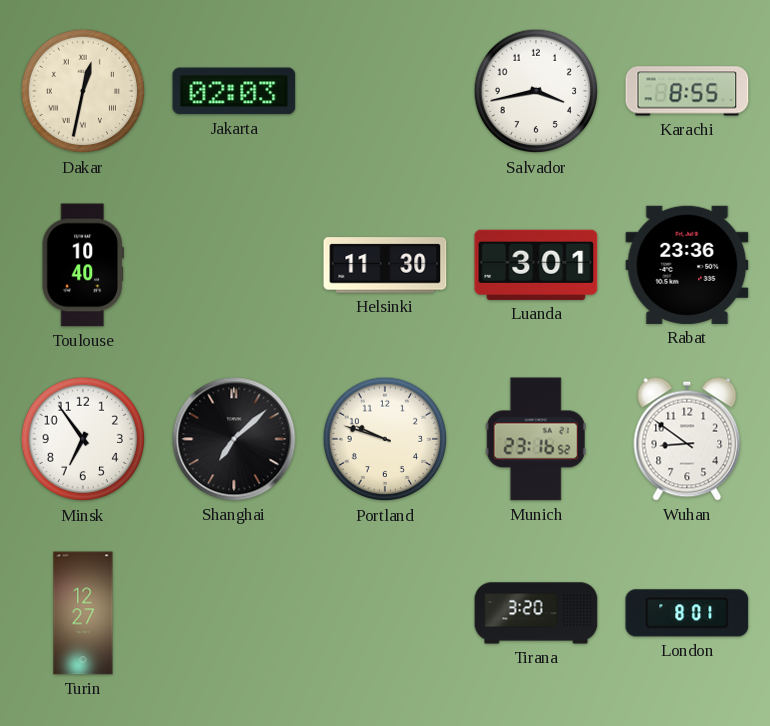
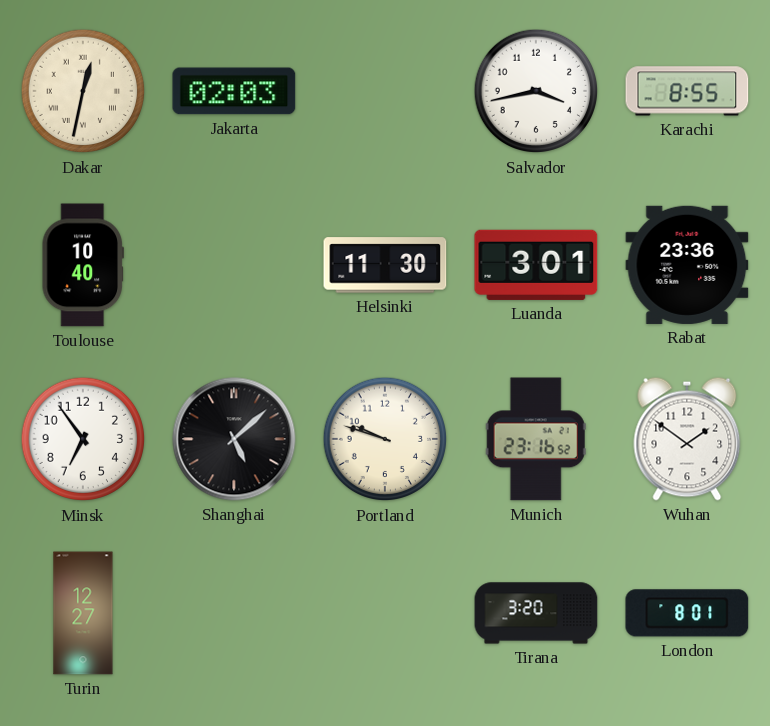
Shanghai: 7:08 -> 5:08 (234, 439)
Wuhan: 8:51 -> 1:51 (687, 439)
